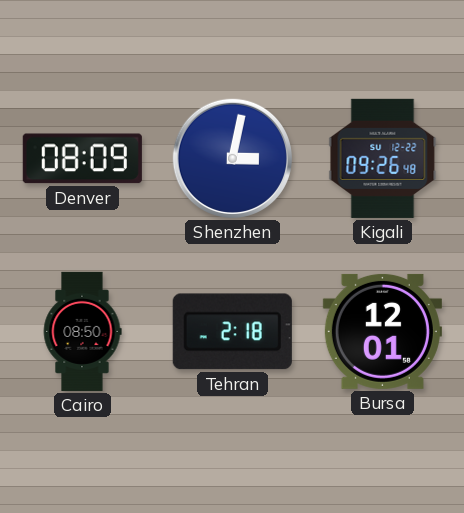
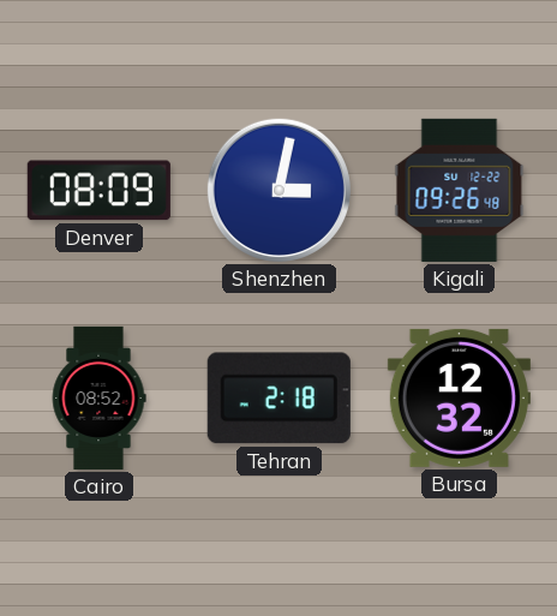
Cairo: 08:50 -> 08:52 (98, 397)
Bursa: 12:01 -> 12:32 (459, 397)
